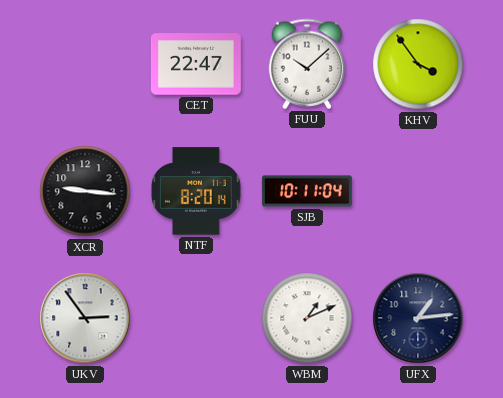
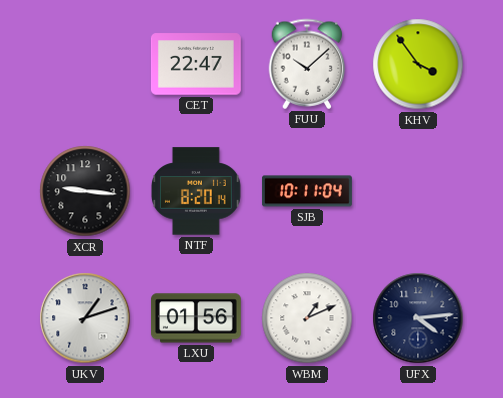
UKV: 2:54 -> 1:12 (85, 318)
LXU: none -> 01:56 (196, 318)
UFX: 1:14 -> 4:14 (418, 318)
